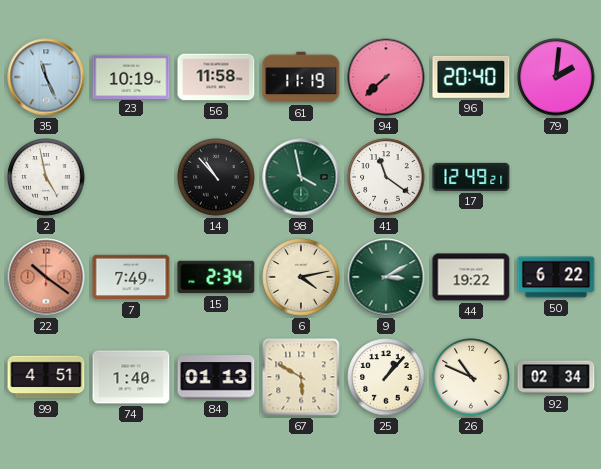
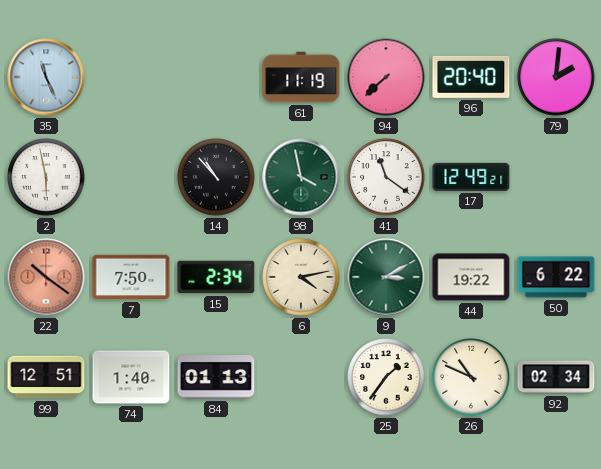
23: 10:19 -> none (131, 76)
56: 11:58 -> none (216, 77)
2: 4:58 -> 5:58 (46, 177)
7: 7:49 -> 7:50 (131, 277)
99: 4:51 -> 12:51 (46, 377)
67: 5:50 -> none (301, 377)
25: 1:07 -> 1:36 (386, 377)
